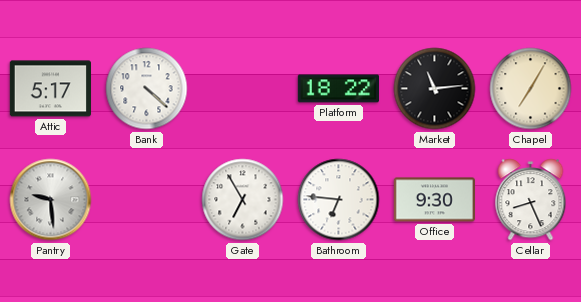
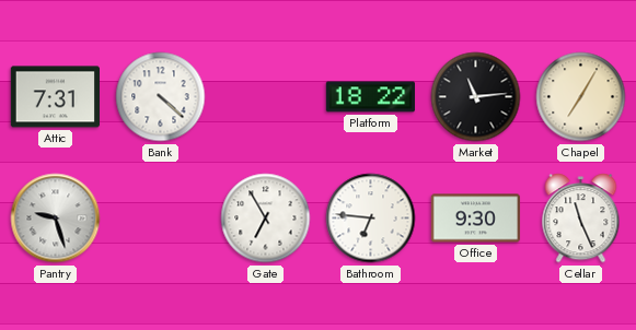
Attic: 5:17 -> 7:31 (55, 97)
Pantry: 9:29 -> 9:27 (56, 219)
Cellar: 8:26 -> 11:26 (581, 219)
